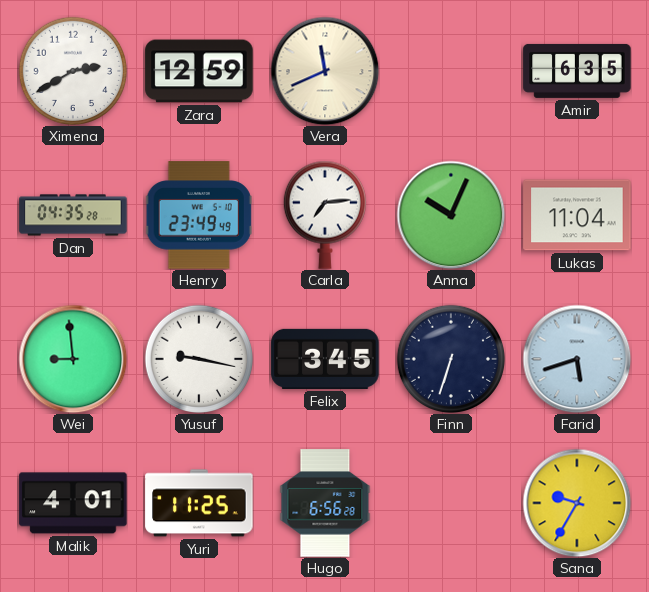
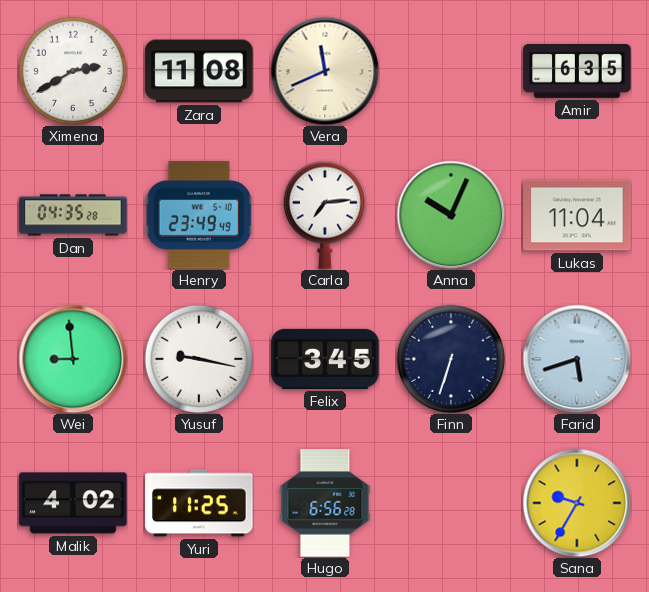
Zara: 12:59 -> 11:08 (199, 71)
Malik: 4:01 -> 4:02 (73, 503)
